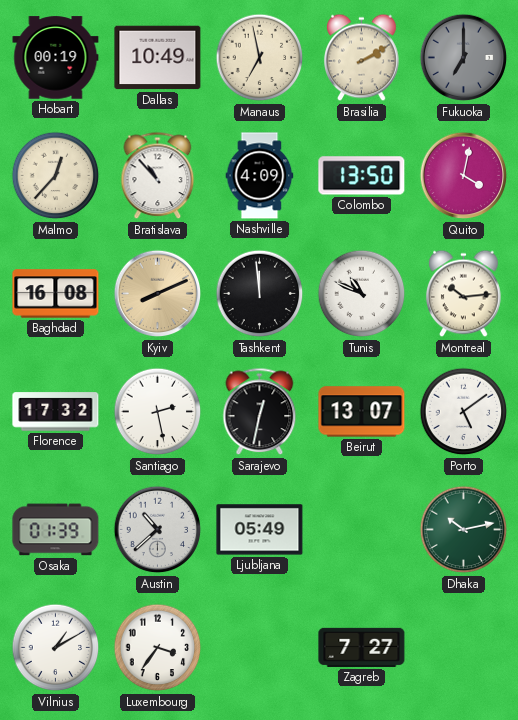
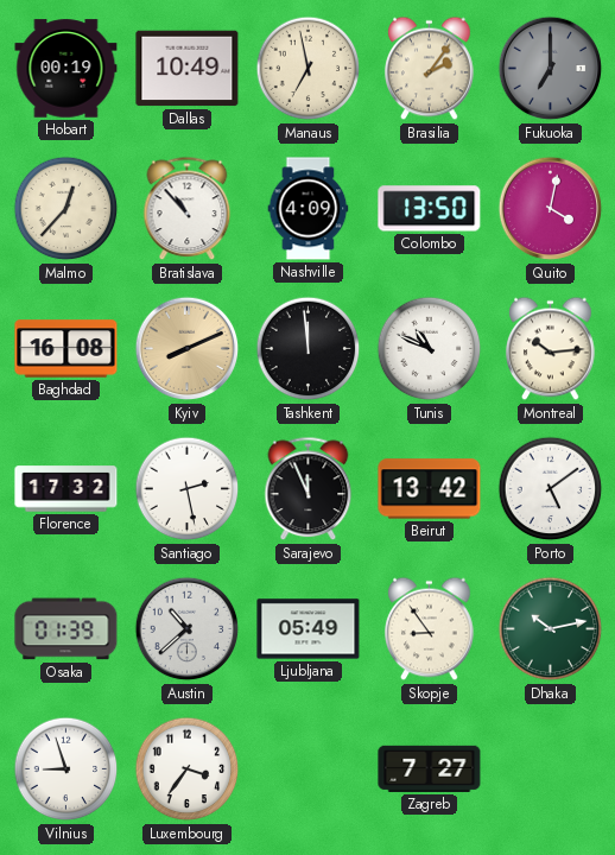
Brasilia: 2:10 -> 2:06 (430, 69)
Sarajevo: 12:32 -> 11:56 (309, 489)
Beirut: 13:07 -> 13:42 (430, 489)
Skopje: none -> 8:54 (430, 629)
Vilnius: 1:10 -> 8:57 (66, 769)
